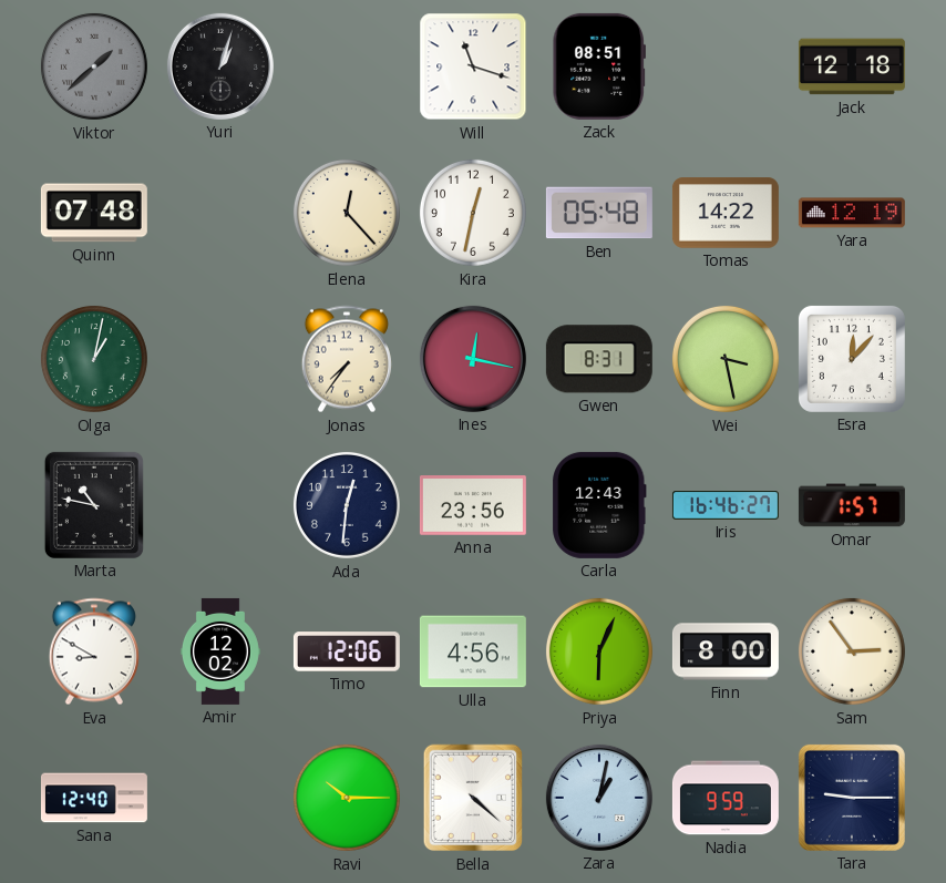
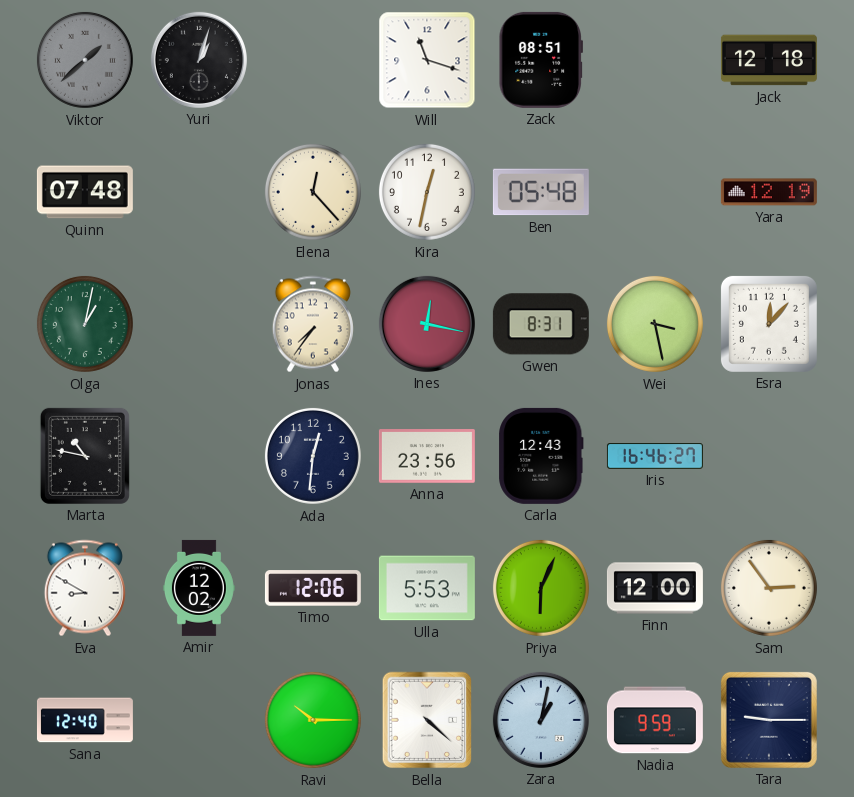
Tomas: 14:22 -> none (726, 213)
Omar: 1:57 -> none (852, 505)
Ulla: 4:56 -> 5:53 (427, 588)
Finn: 8:00 -> 12:00 (655, 588)
